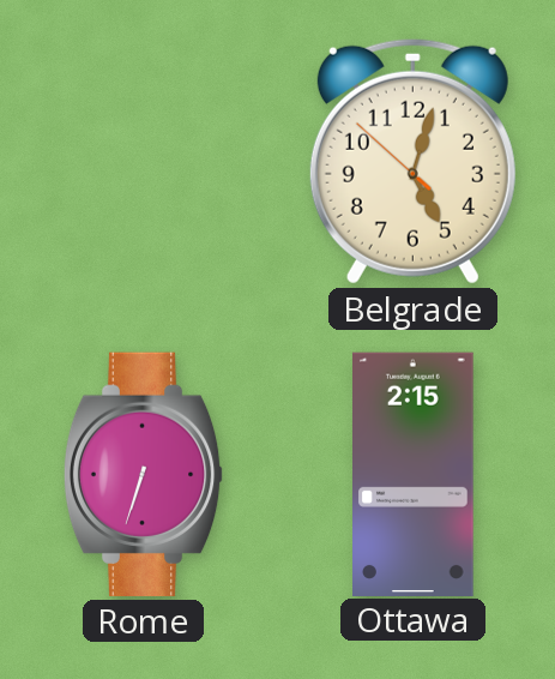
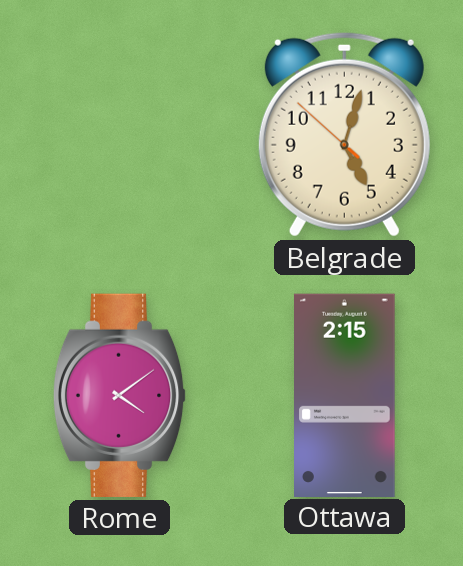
Rome: 6:33 -> 4:09 (120, 395)
